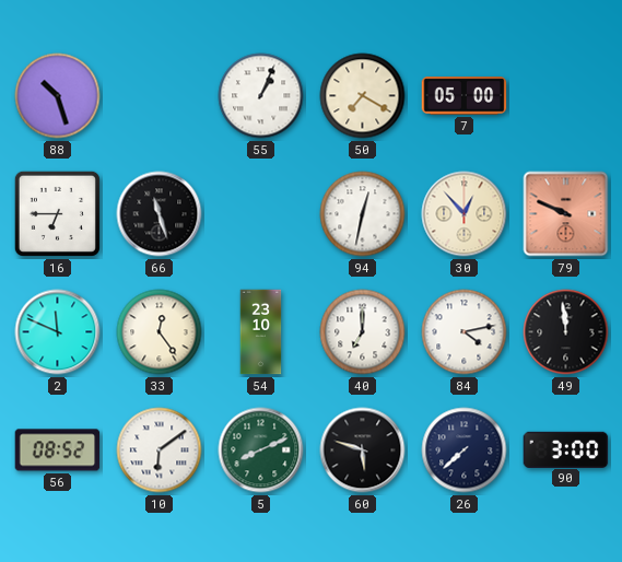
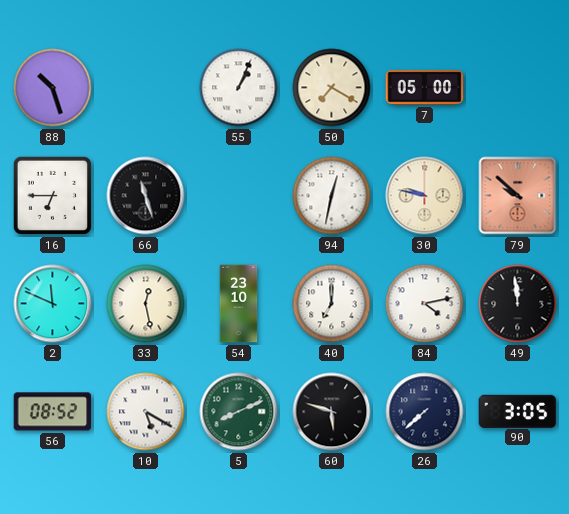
30: 12:53 -> 9:47 (425, 196)
79: 9:49 -> 9:52 (518, 196)
33: 12:24 -> 12:28 (146, 304)
10: 6:09 -> 5:20 (146, 412)
90: 3:00 -> 3:05 (518, 411)
